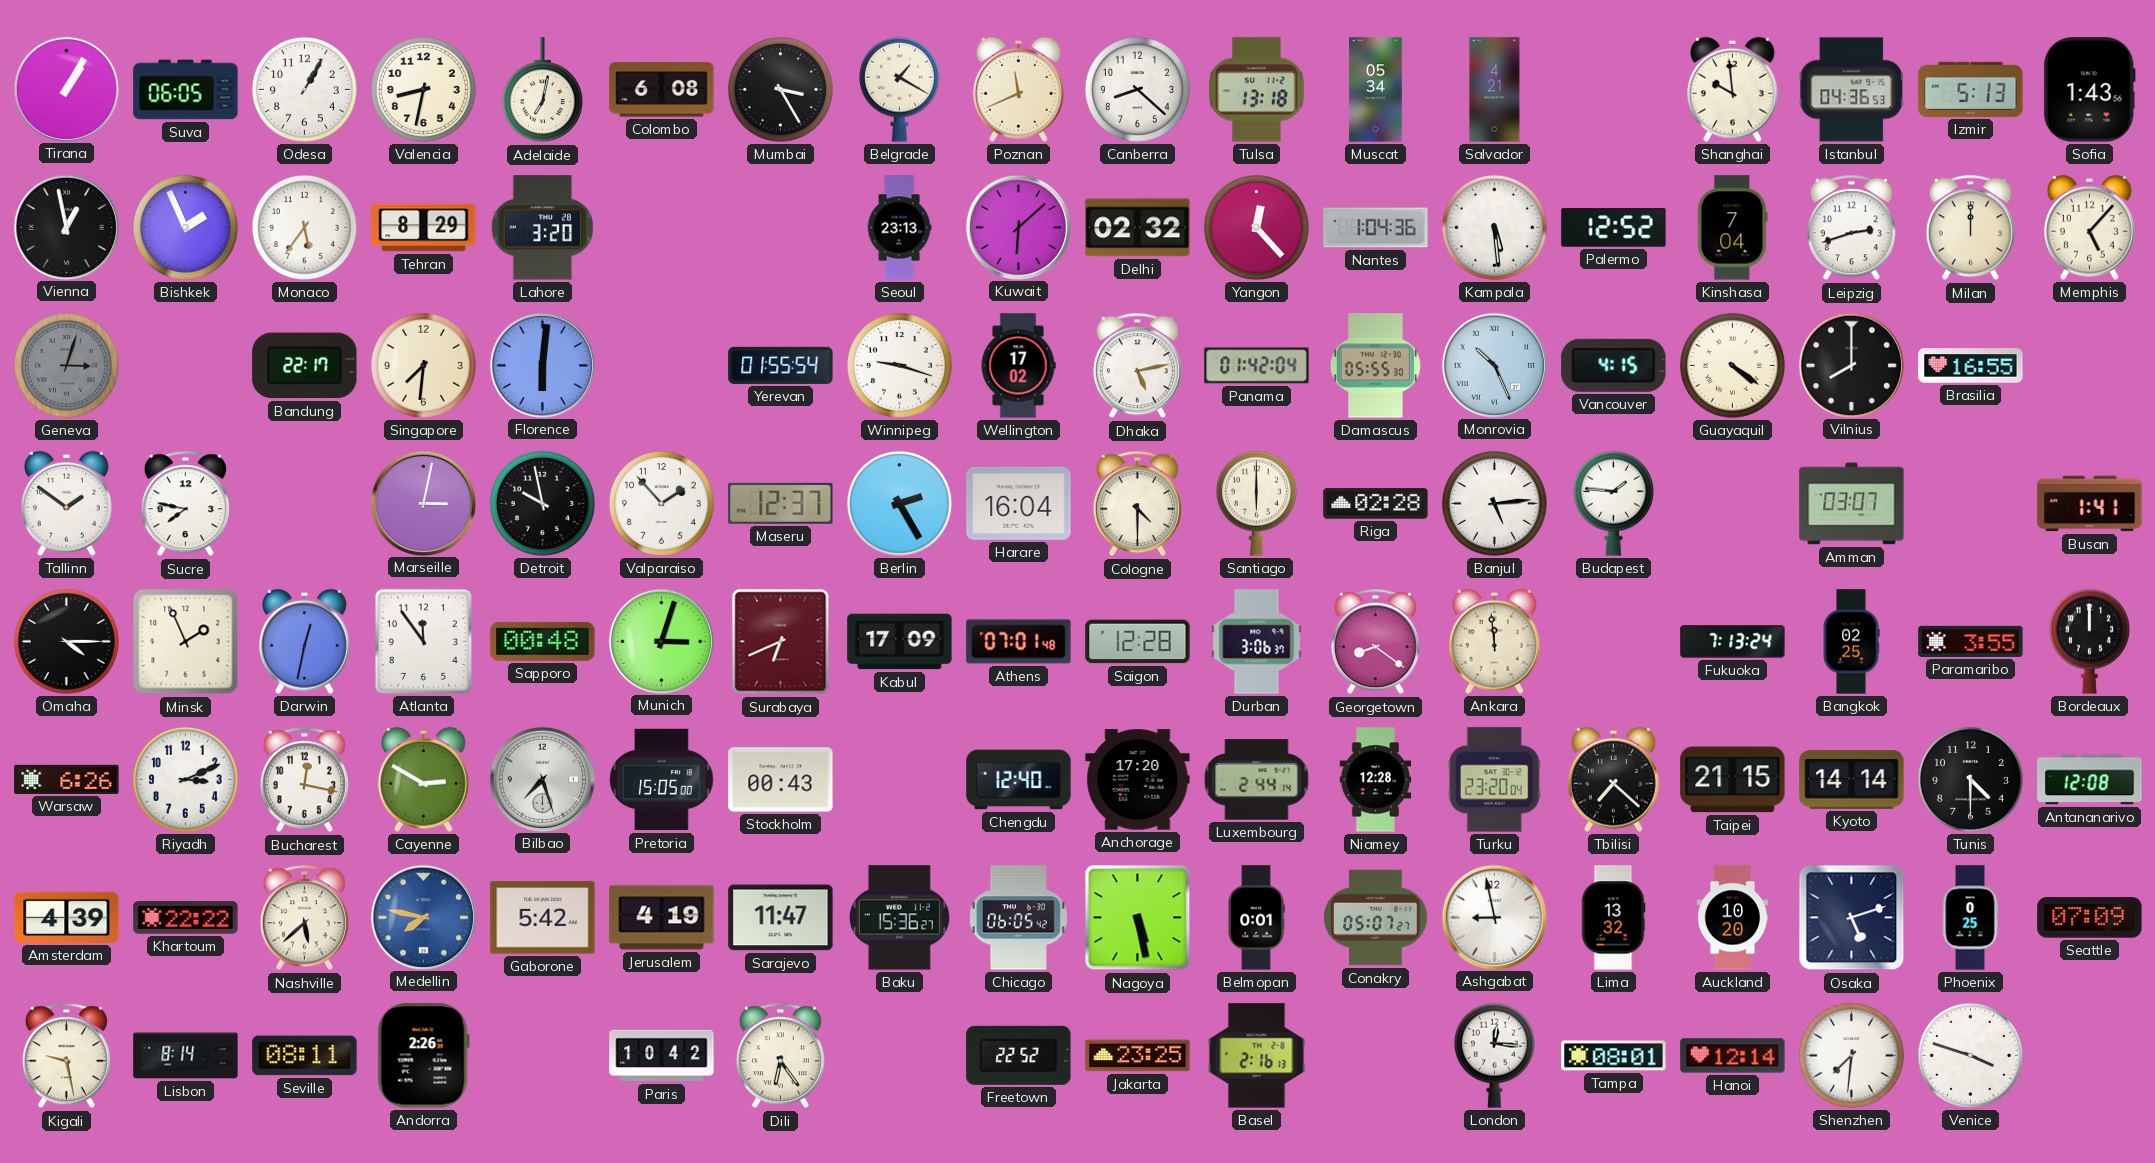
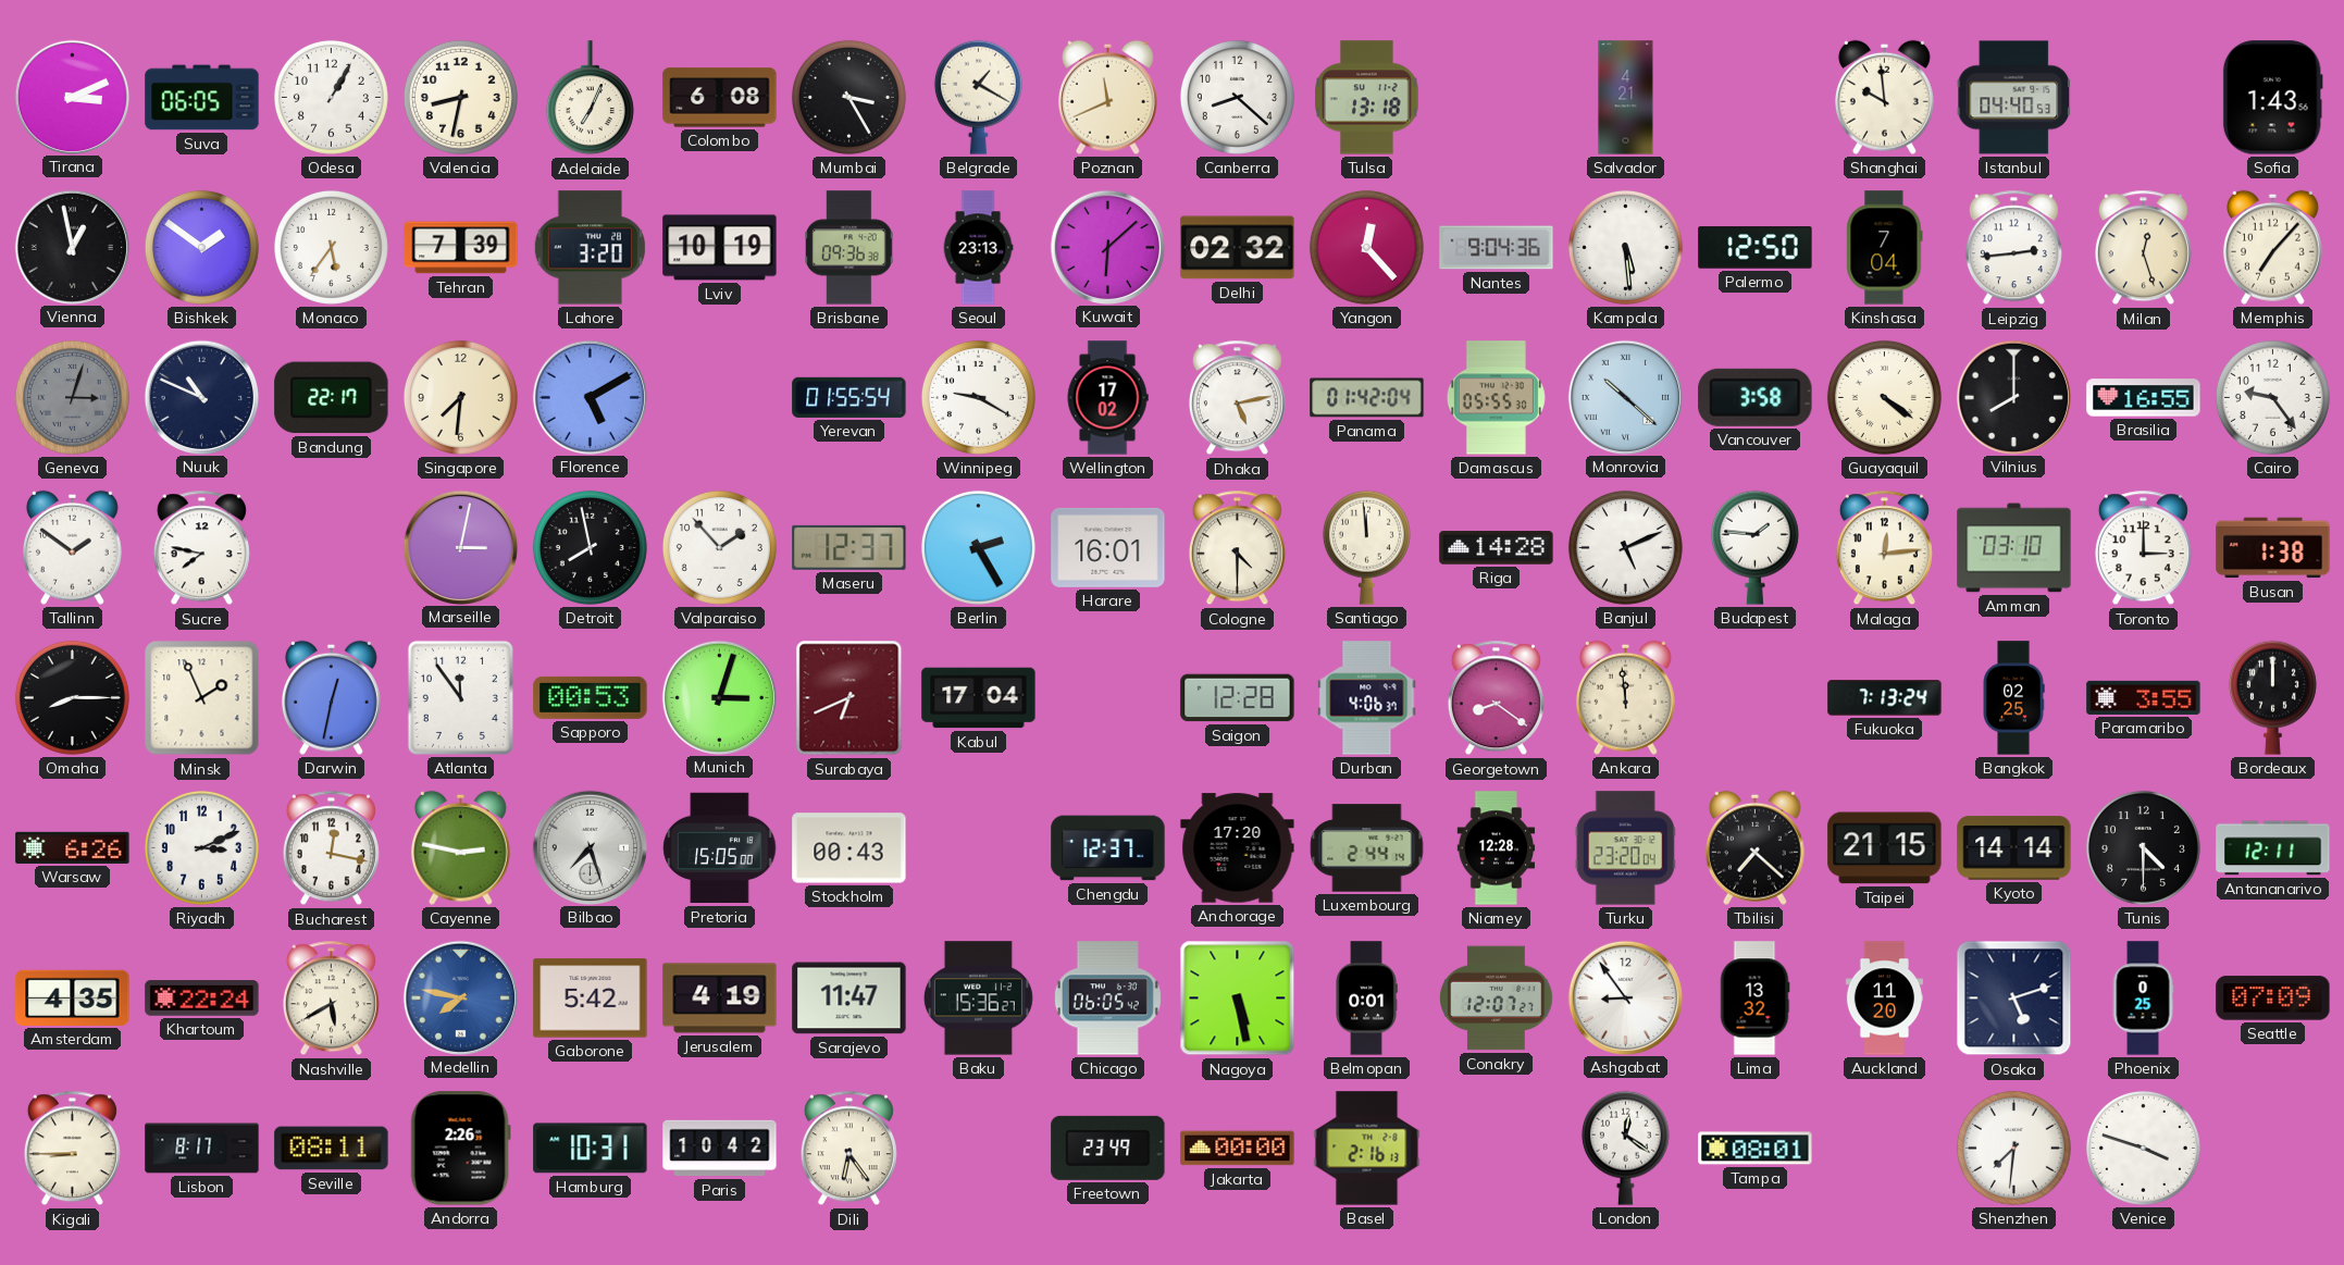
Tirana: 1:05 -> 3:11 (72, 97)
Adelaide: 7:02 -> 7:04 (590, 98)
Muscat: 05:34 -> none (1376, 90)
Istanbul: 04:36 -> 04:40 (2014, 98)
Izmir: 5:13 -> none (1971, 89)
Bishkek: 1:56 -> 1:51 (201, 247)
Tehran: 8:29 -> 7:39 (461, 248)
Lviv: none -> 10:19 (720, 248)
Brisbane: none -> 09:36 (849, 248)
Nantes: 1:04 -> 9:04 (1497, 248)
Palermo: 12:52 -> 12:50 (1756, 248)
Leipzig: 2:42 -> 2:44 (2013, 248)
Milan: 12:00 -> 12:27 (2143, 248)
Memphis: 5:07 -> 7:07 (2272, 247)
Nuuk: none -> 10:49 (201, 397)
Florence: 6:01 -> 5:10 (590, 397)
Winnipeg: 9:18 -> 9:20 (978, 397)
Monrovia: 10:26 -> 10:22 (1625, 397)
Vancouver: 4:15 -> 3:58 (1756, 397)
Cairo: none -> 9:24 (2272, 397)
Detroit: 9:58 -> 7:58 (590, 547)
Harare: 16:04 -> 16:01 (1108, 547)
Santiago: 6:00 -> 11:59 (1366, 547)
Riga: 02:28 -> 14:28 (1497, 548)
Banjul: 5:14 -> 5:11 (1625, 547)
Malaga: none -> 12:14 (1884, 548)
Amman: 03:07 -> 03:10 (2014, 548)
Toronto: none -> 3:00 (2143, 548)
Busan: 1:41 -> 1:38 (2273, 548)
Omaha: 4:15 -> 8:15 (72, 697)
Sapporo: 00:48 -> 00:53 (591, 697)
Kabul: 17:09 -> 17:04 (979, 698)
Athens: 07:01 -> none (1019, 642)
Durban: 3:06 -> 4:06 (1367, 698)
Cayenne: 2:50 -> 2:47 (460, 847)
Chengdu: 12:40 -> 12:37 (1108, 848)
Antananarivo: 12:08 -> 12:11 (2273, 848)
Amsterdam: 4:39 -> 4:35 (73, 997)
Khartoum: 22:22 -> 22:24 (202, 999)
Nashville: 5:38 -> 5:40 (331, 999)
Conakry: 05:07 -> 12:07 (1497, 999)
Ashgabat: 8:58 -> 8:54 (1625, 997)
Auckland: 10:20 -> 11:20 (1885, 999)
Kigali: 9:28 -> 8:45 (72, 1149)
Lisbon: 8:14 -> 8:17 (202, 1149)
Hamburg: none -> 10:31 (591, 1149)
Freetown: 22:52 -> 23:49 (1108, 1148)
Jakarta: 23:25 -> 00:00 (1238, 1149)
London: 12:16 -> 12:21 (1625, 1148)
Hanoi: 12:14 -> none (1733, 1056)
